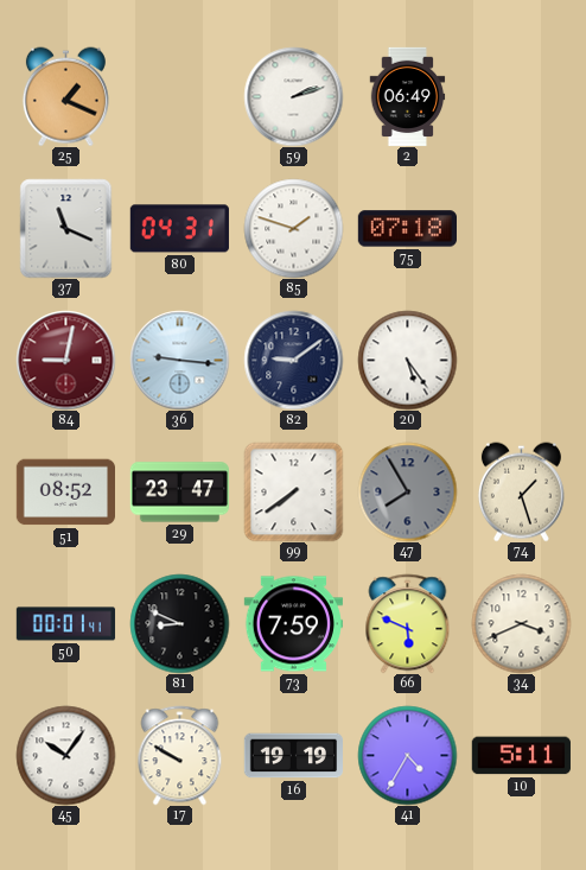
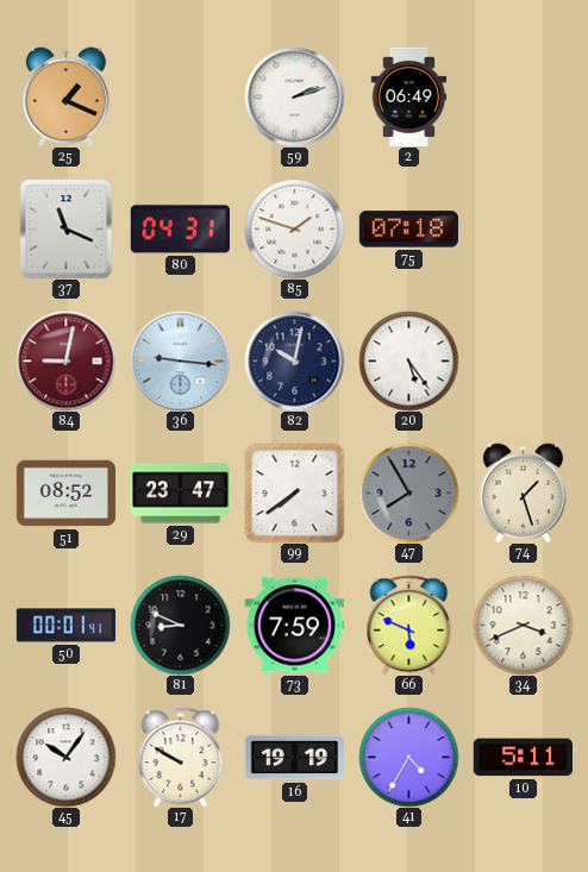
82: 9:09 -> 10:02 (294, 360)
